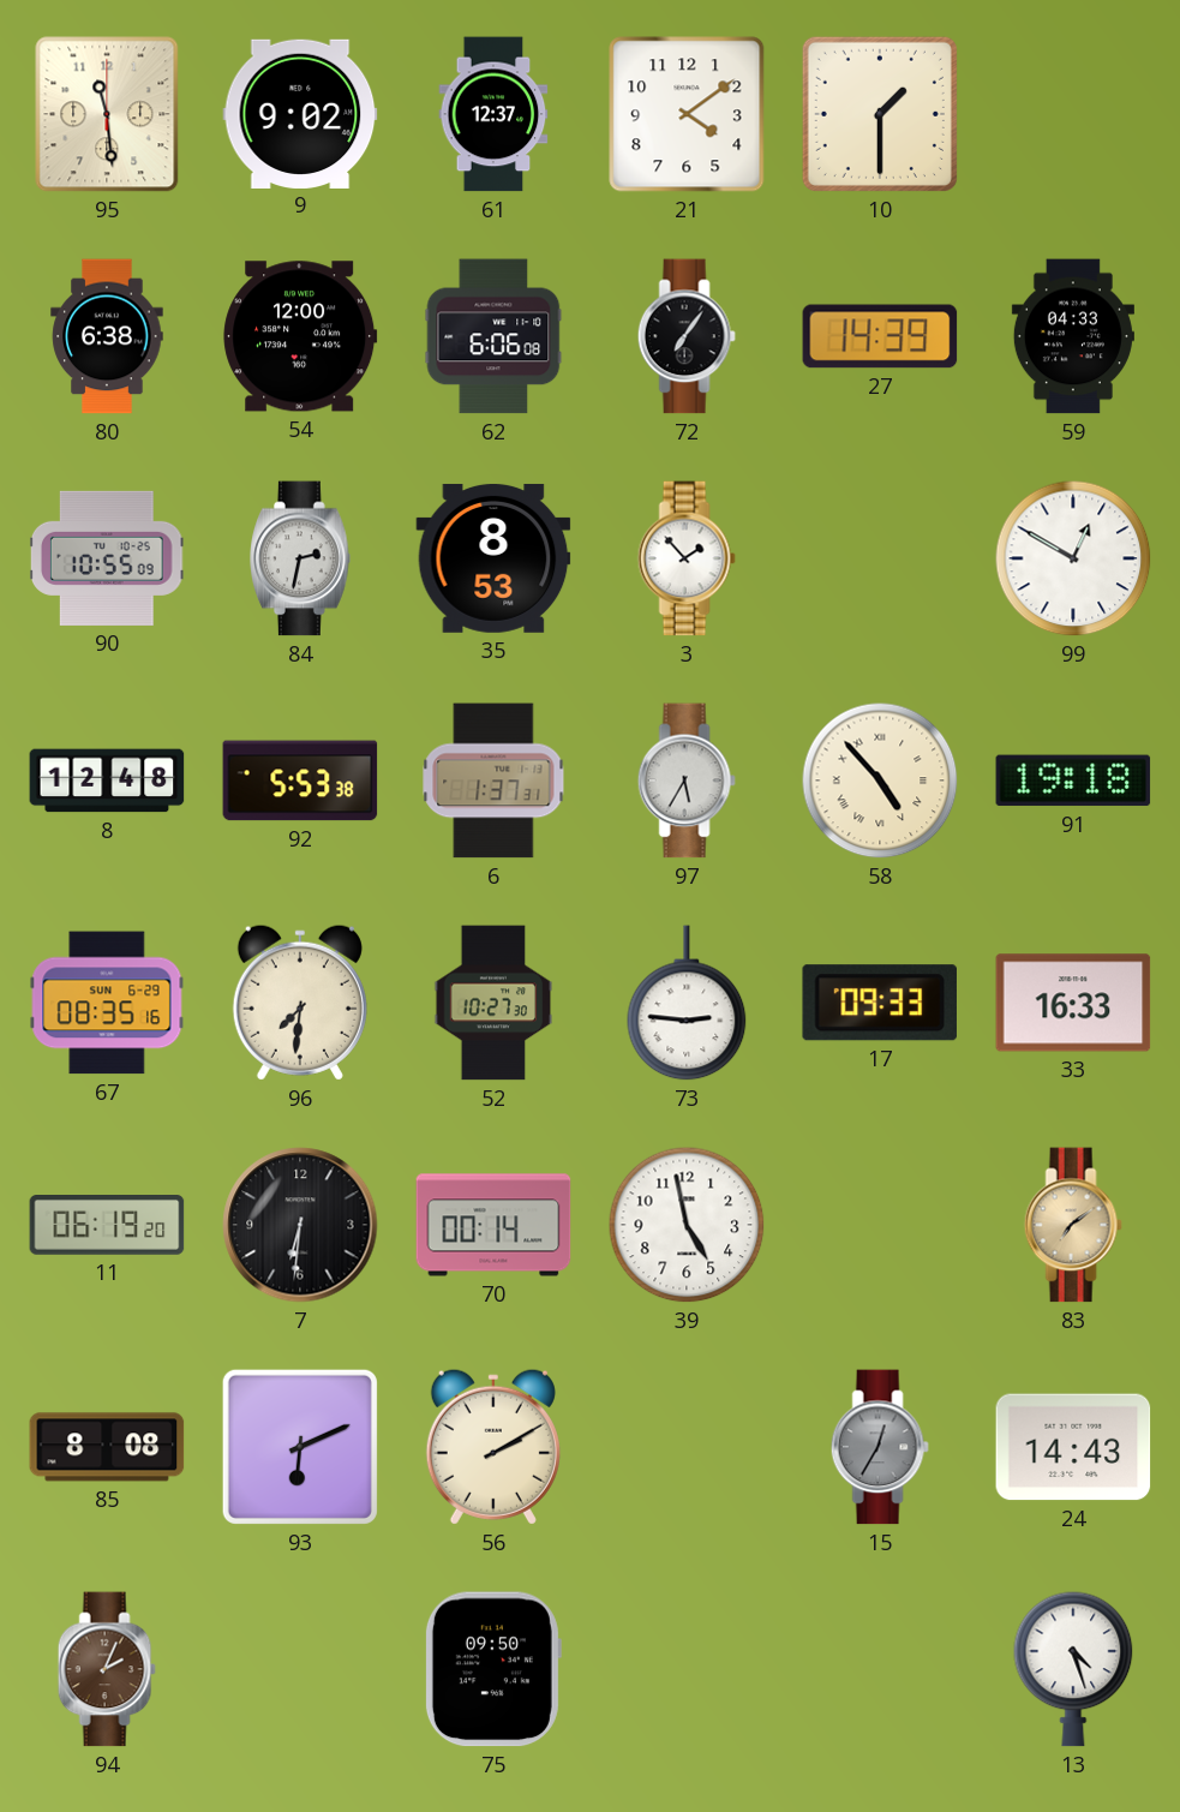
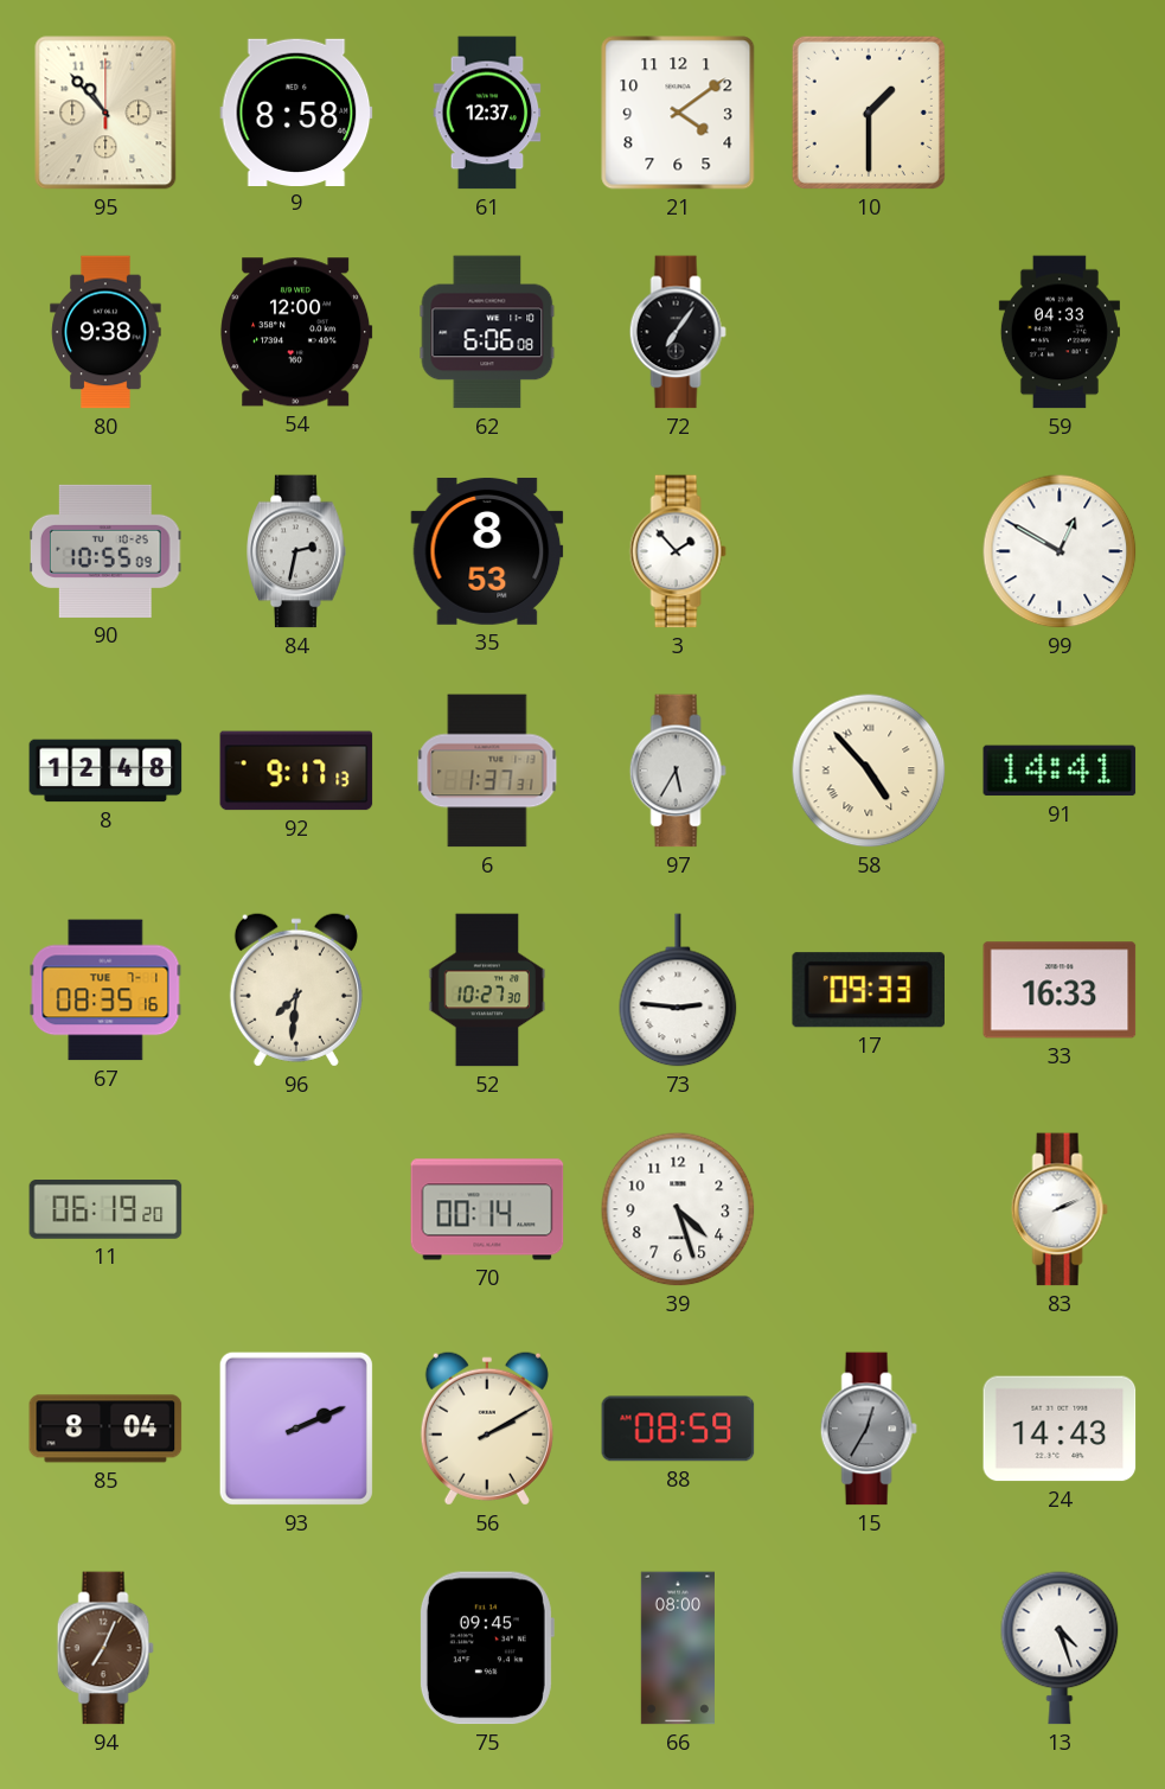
95: 11:29 -> 10:53 (105, 113)
9: 9:02 -> 8:58 (296, 111)
80: 6:38 -> 9:38 (105, 332)
27: 14:39 -> none (880, 336)
92: 5:53 -> 9:17 (296, 771)
91: 19:18 -> 14:41 (1060, 771)
67 date: SUN 6-29 -> TUE 7-1 (105, 990)
7: 6:31 -> none (300, 1225)
39: 4:58 -> 4:27 (678, 1209)
83: 7:09 -> 2:11 (1060, 1209)
83 dial: champagne -> white (1060, 1209)
85: 8:08 -> 8:04 (105, 1429)
93: 6:11 -> 2:11 (296, 1429)
88: none -> 08:59 (678, 1429)
94: 2:04 -> 7:04 (105, 1648)
75: 09:50 -> 09:45 (486, 1648)
66: none -> 08:00 (677, 1648)
